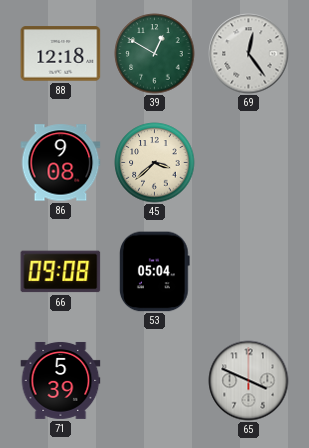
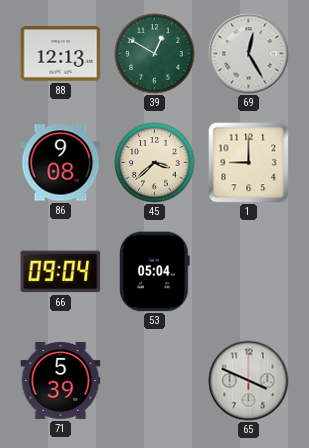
88: 12:18 -> 12:13 (61, 54)
69: 12:24 -> 12:25 (249, 54)
1: none -> 9:00 (249, 163)
66: 09:08 -> 09:04 (61, 272)
